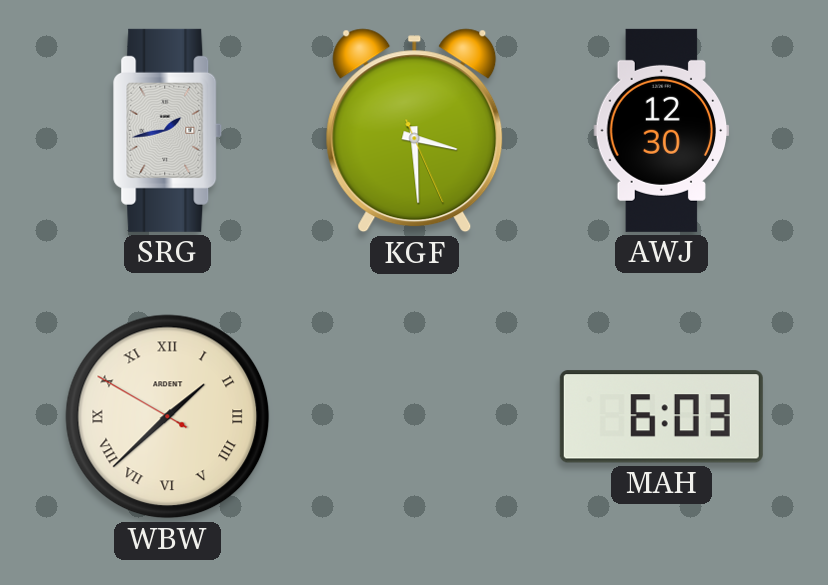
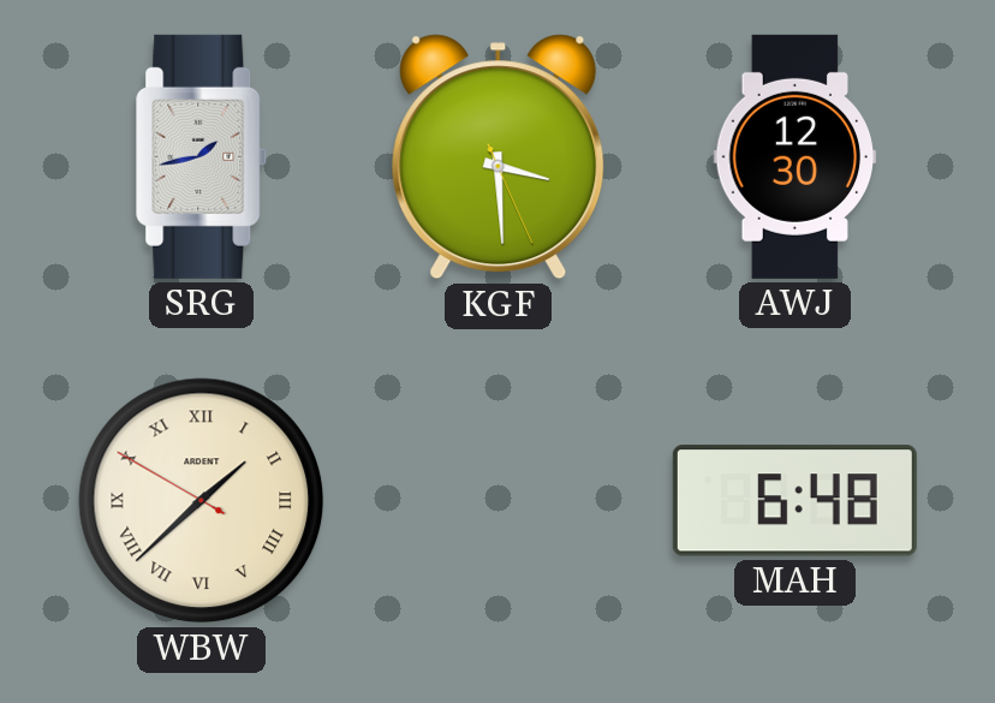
MAH: 6:03 -> 6:48 (794, 501)
